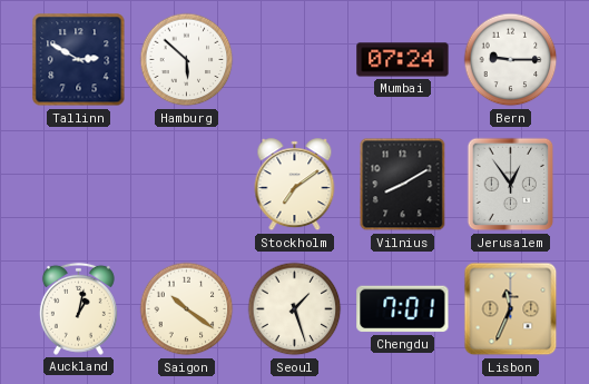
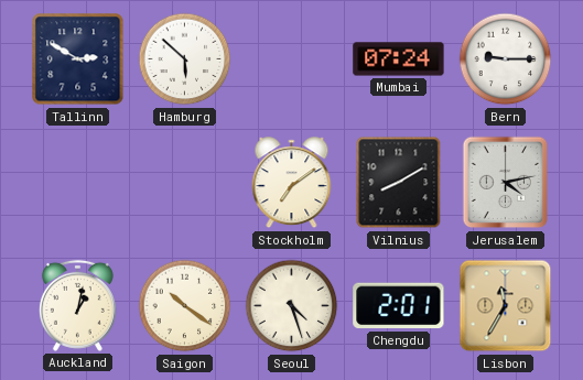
Jerusalem: 12:54 -> 4:13 (506, 183)
Seoul: 1:27 -> 4:27 (292, 306)
Chengdu: 7:01 -> 2:01 (399, 306)
Lisbon: 11:34 -> 11:35 (506, 306)
